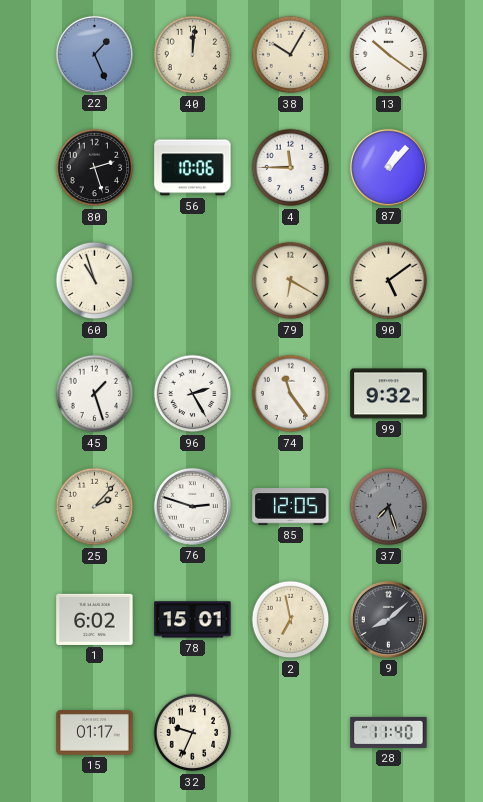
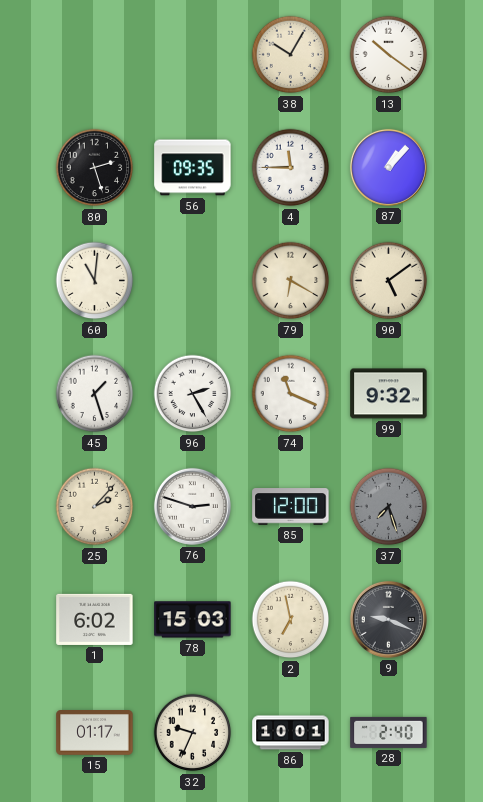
22: 1:26 -> none (94, 54)
40: 12:01 -> none (193, 55)
56: 10:06 -> 09:35 (193, 168)
60: 10:57 -> 11:01 (95, 281)
74: 11:24 -> 11:19 (291, 394)
85: 12:05 -> 12:00 (291, 507)
78: 15:01 -> 15:03 (193, 620)
9: 8:08 -> 9:19 (388, 619)
86: none -> 10:01 (291, 733)
28: 11:40 -> 2:40 (389, 732)
